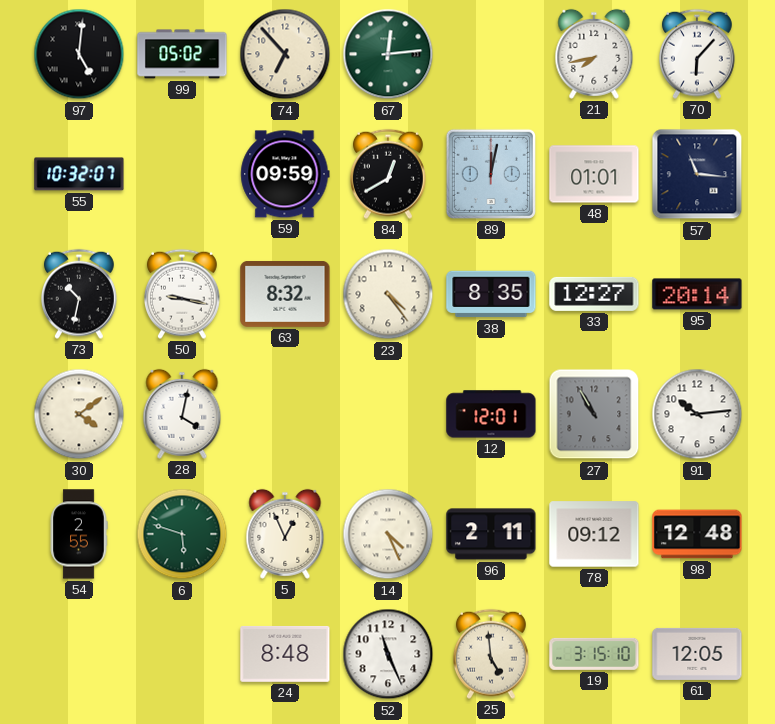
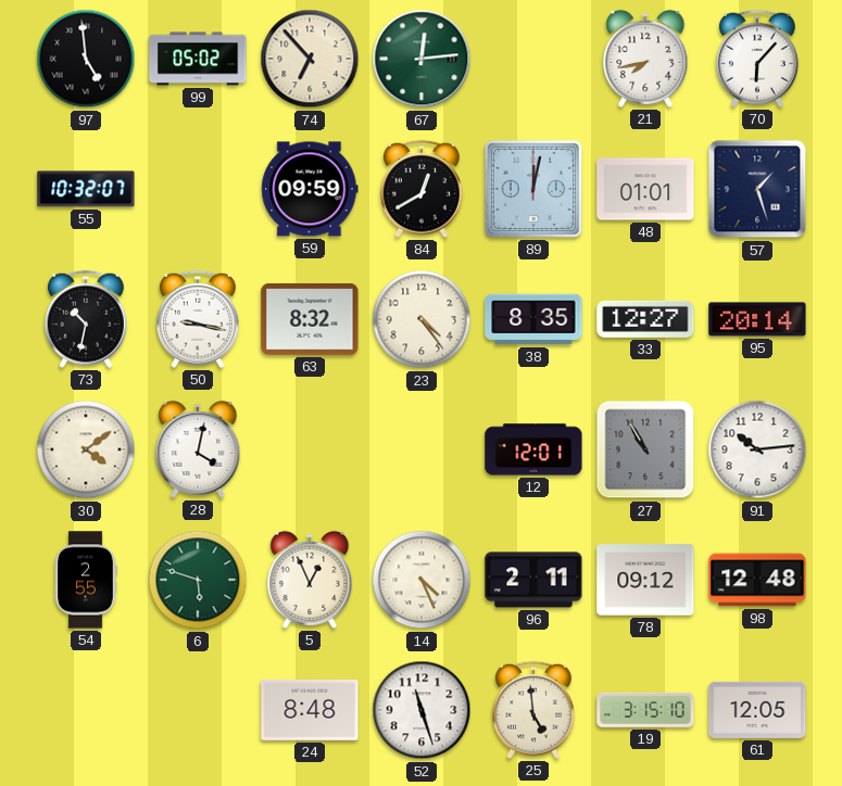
97: 5:01 -> 4:59 (86, 59)
57: 11:16 -> 1:27 (757, 189)
52: 11:26 -> 11:27 (422, 710)
